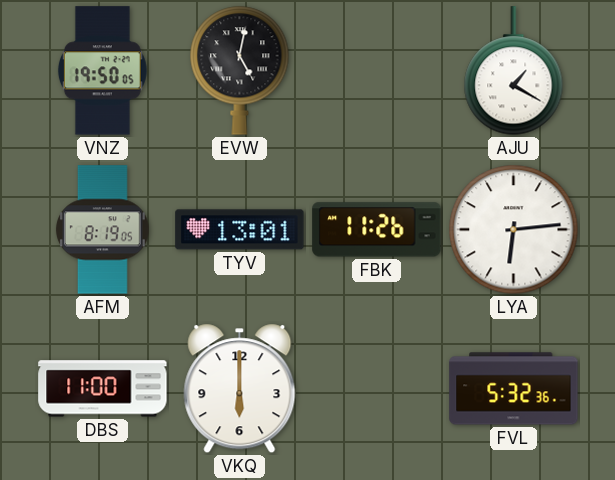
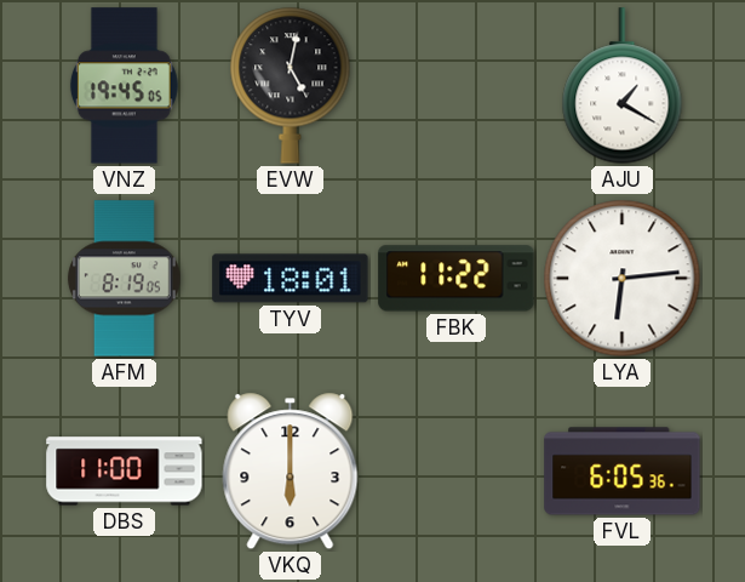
VNZ: 19:50 -> 19:45 (124, 86)
TYV: 13:01 -> 18:01 (291, 279)
FBK: 11:26 -> 11:22 (457, 279)
FVL: 5:32 -> 6:05 (623, 472)
